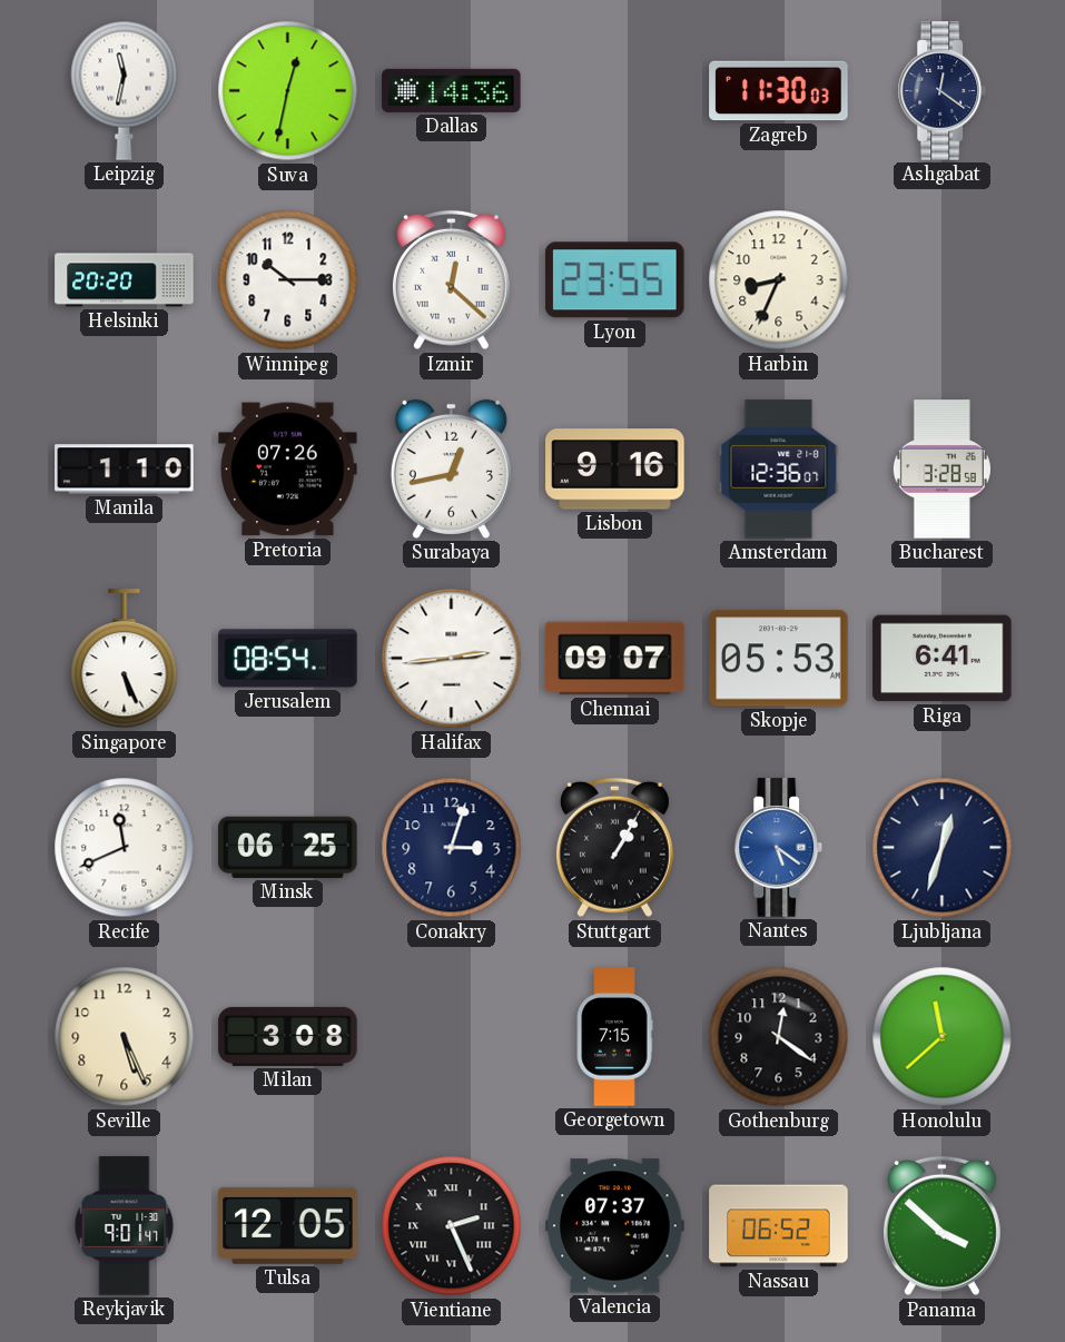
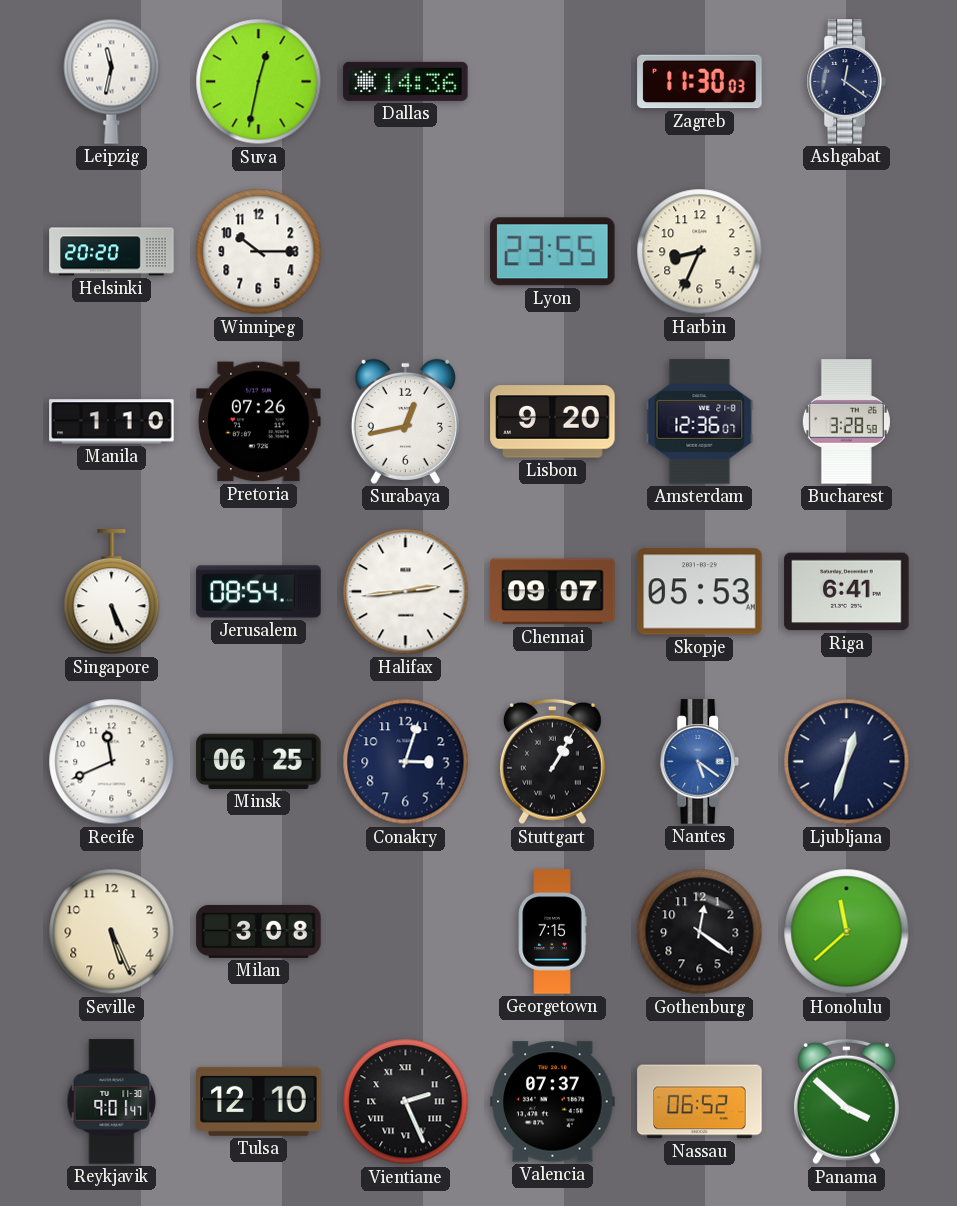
Izmir: 12:22 -> none (451, 280)
Lisbon: 9:16 -> 9:20 (553, 422)
Tulsa: 12:05 -> 12:10 (259, 1101)
